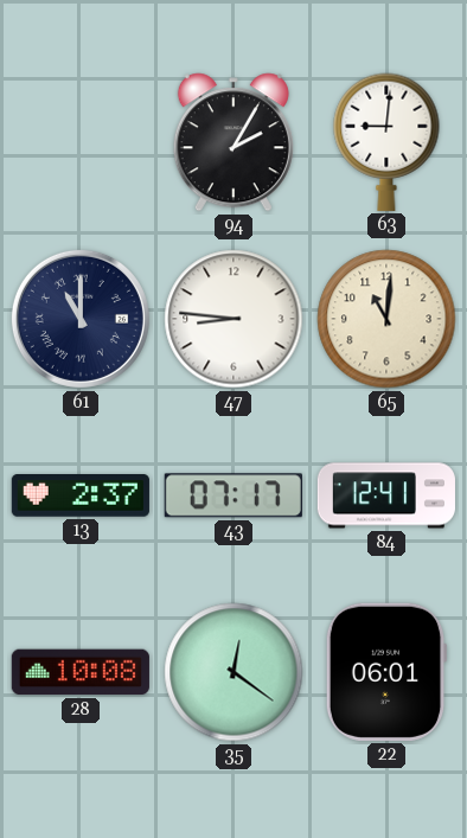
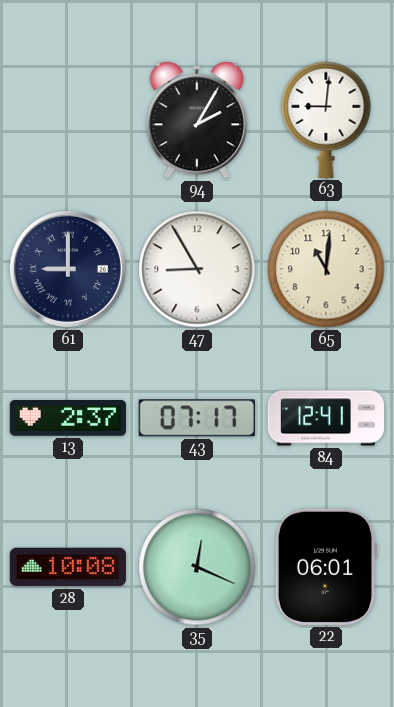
61: 11:00 -> 9:00 (68, 269)
47: 8:46 -> 8:55 (197, 269)
35: 12:21 -> 12:19 (197, 567)
